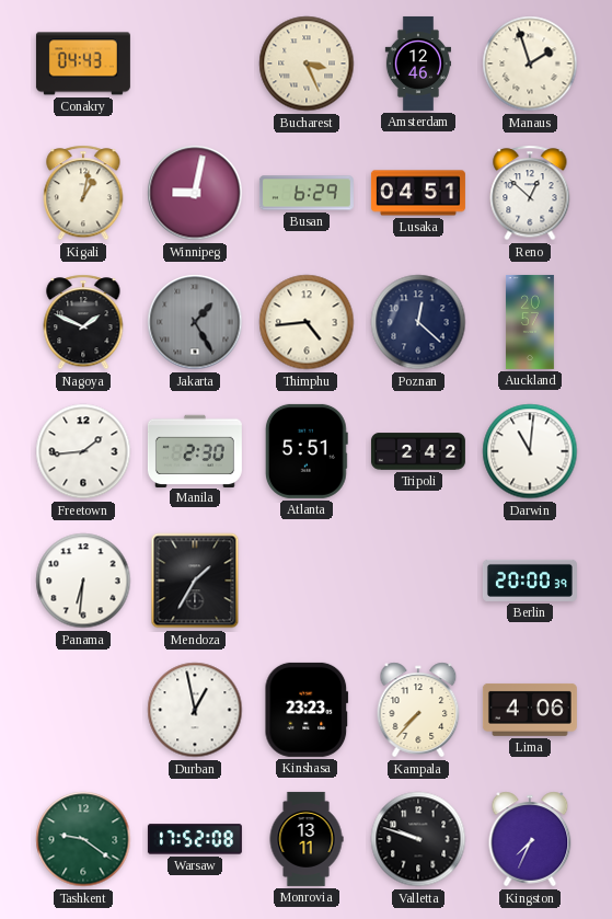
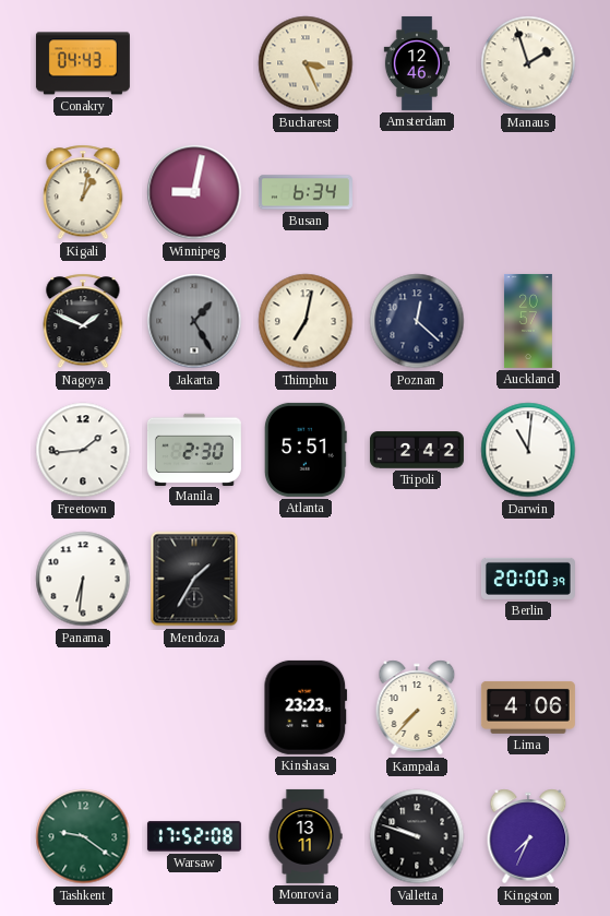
Busan: 6:29 -> 6:34 (306, 192)
Lusaka: 04:51 -> none (418, 193)
Reno: 12:52 -> none (530, 193)
Thimphu: 4:44 -> 7:02 (306, 321)
Durban: 12:58 -> none (195, 710)
